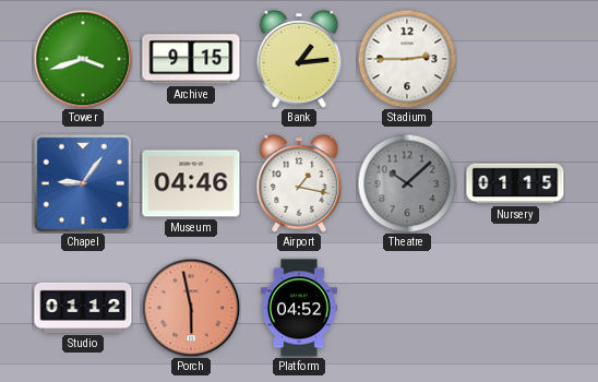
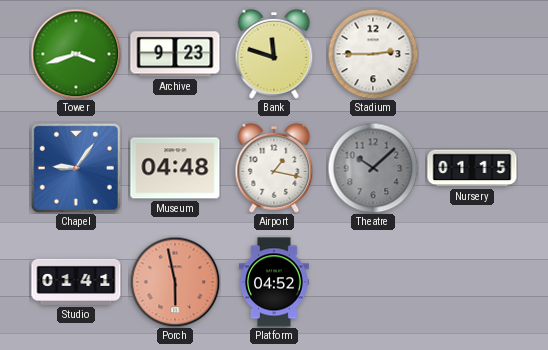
Archive: 9:15 -> 9:23 (175, 54)
Bank: 1:14 -> 11:48 (274, 54)
Museum: 04:46 -> 04:48 (175, 168)
Studio: 01:12 -> 01:41 (76, 282)
